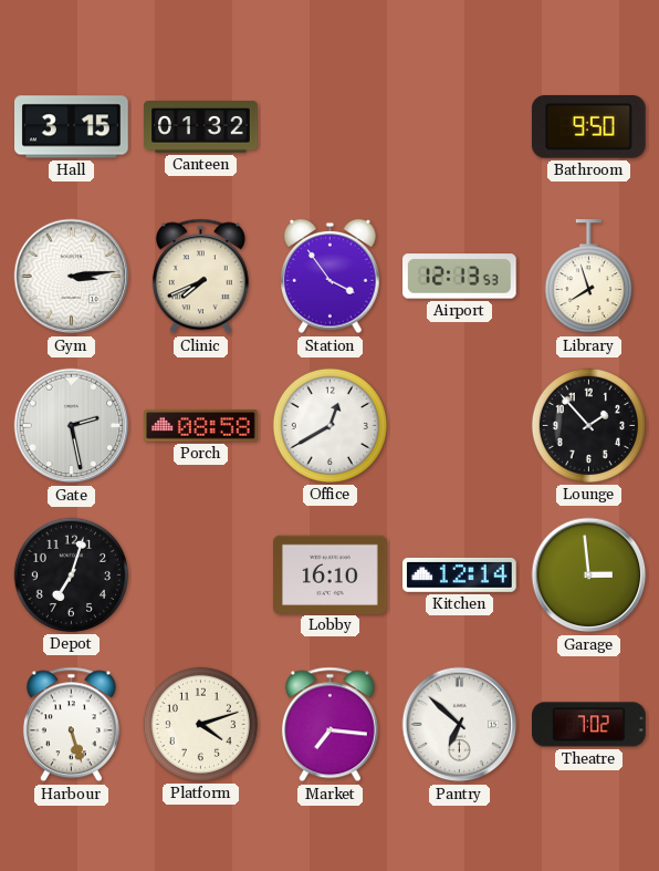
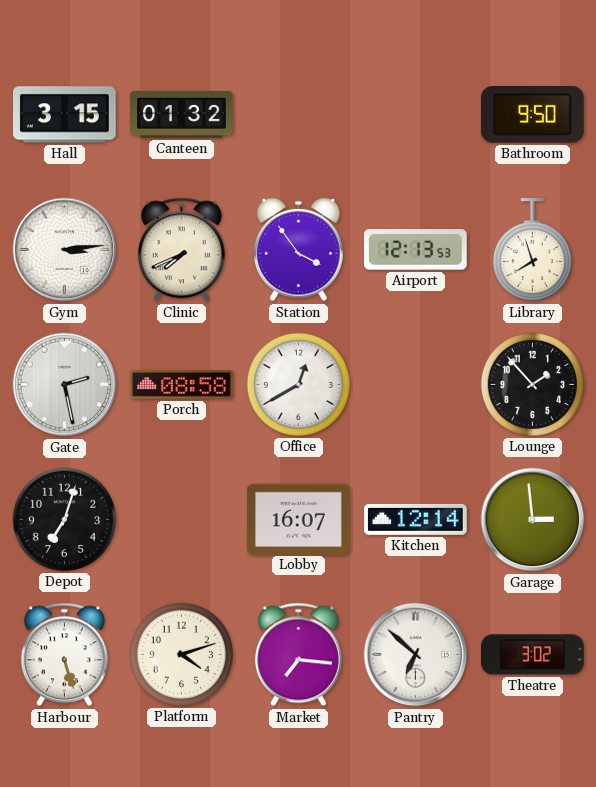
Lobby: 16:10 -> 16:07 (299, 519)
Theatre: 7:02 -> 3:02 (533, 655)
